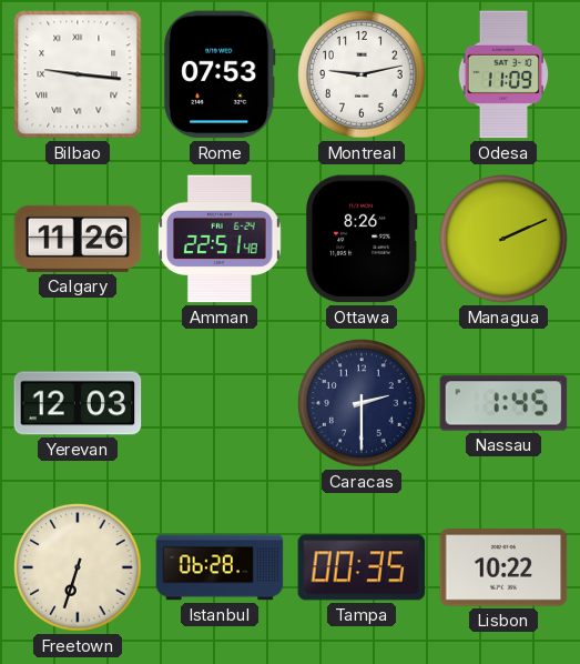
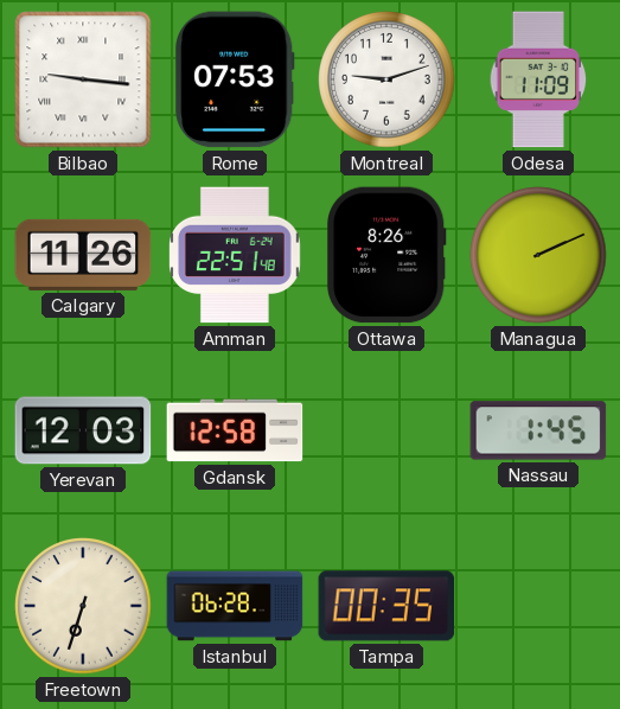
Montreal: 9:13 -> 9:12 (386, 79)
Gdansk: none -> 12:58 (235, 430)
Caracas: 2:30 -> none (362, 403)
Lisbon: 10:22 -> none (503, 567)
